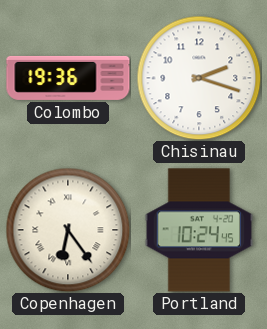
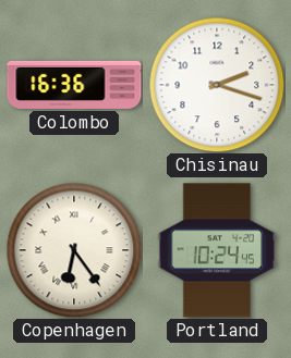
Colombo: 19:36 -> 16:36 (74, 85)
